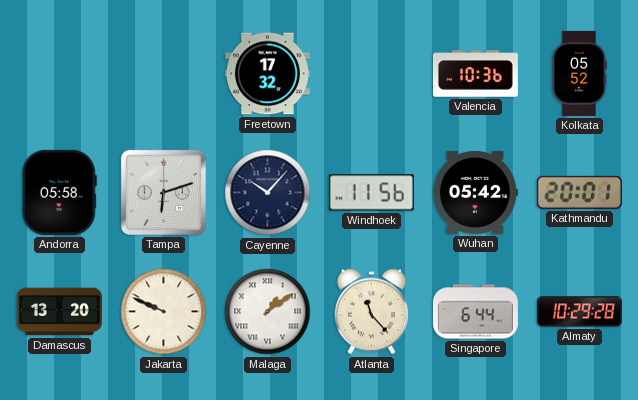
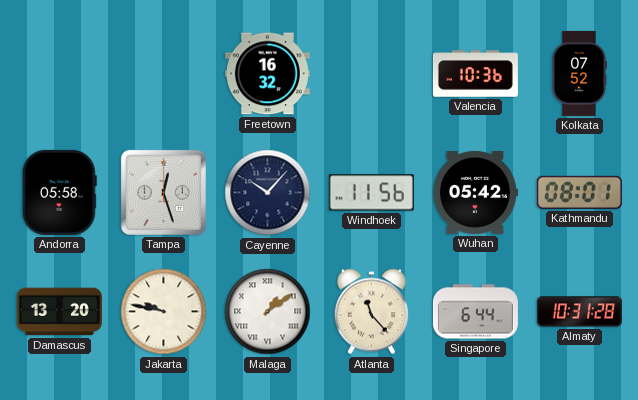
Freetown: 17:32 -> 16:32 (267, 74)
Kolkata: 05:52 -> 07:52 (579, 73)
Tampa: 6:12 -> 12:27 (163, 192)
Kathmandu: 20:01 -> 08:01 (579, 192)
Jakarta: 9:49 -> 9:47 (164, 312)
Almaty: 10:29 -> 10:31 (579, 312)
